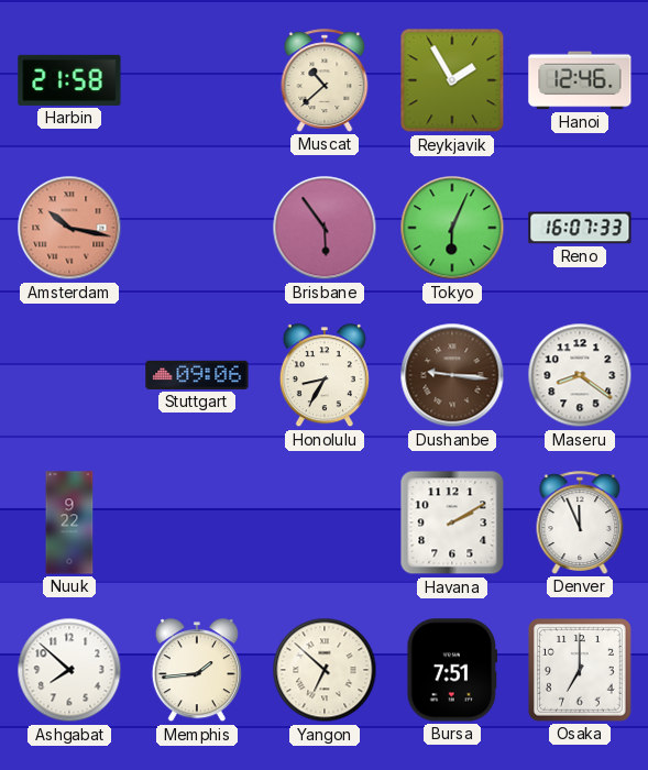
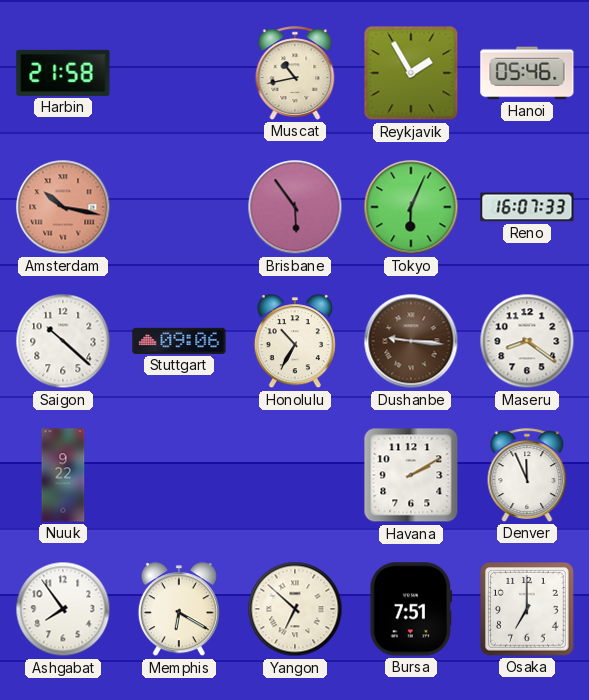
Muscat: 10:38 -> 10:43 (295, 73)
Hanoi: 12:46 -> 05:46 (527, 73)
Saigon: none -> 10:22 (63, 341)
Honolulu: 8:35 -> 10:35 (295, 342)
Ashgabat: 7:52 -> 7:54 (63, 609)
Memphis: 1:44 -> 6:20 (179, 610)
